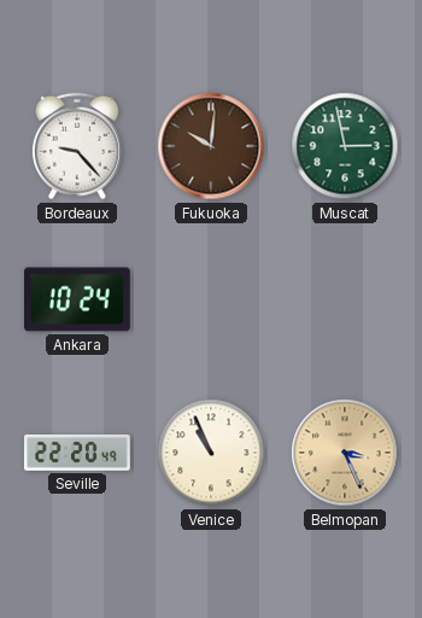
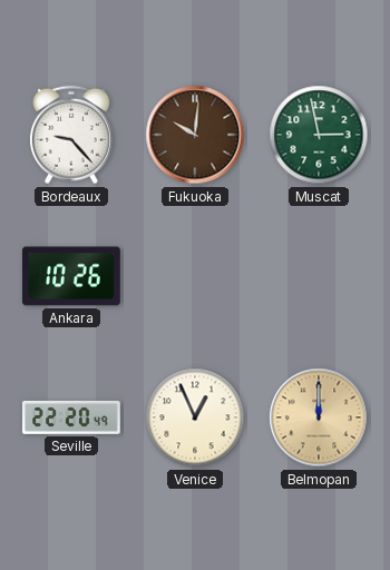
Ankara: 10:24 -> 10:26 (72, 276)
Venice: 10:56 -> 12:56 (195, 417)
Belmopan: 3:26 -> 12:00 (319, 417)
